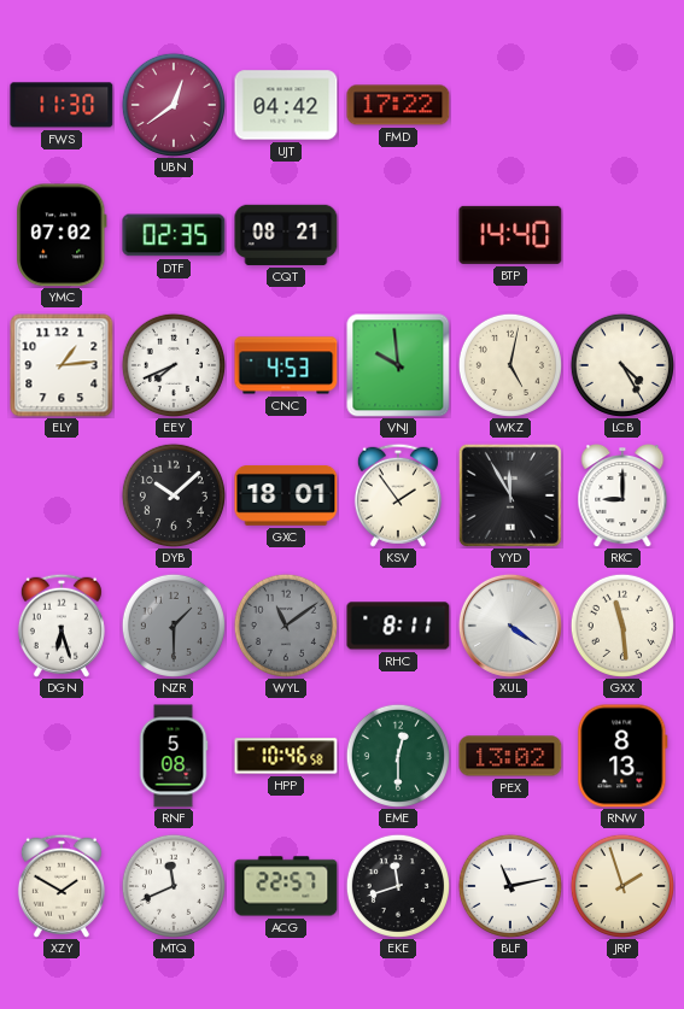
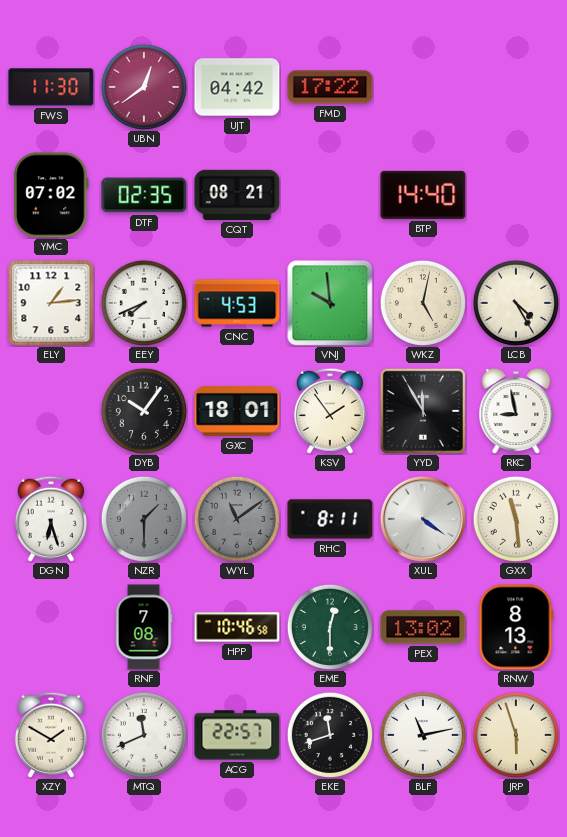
DYB: 10:08 -> 10:06 (144, 411)
RKC: 9:00 -> 8:58 (516, 412)
RNF: 5:08 -> 7:08 (144, 627)
JRP: 1:57 -> 5:57 (516, 735)
